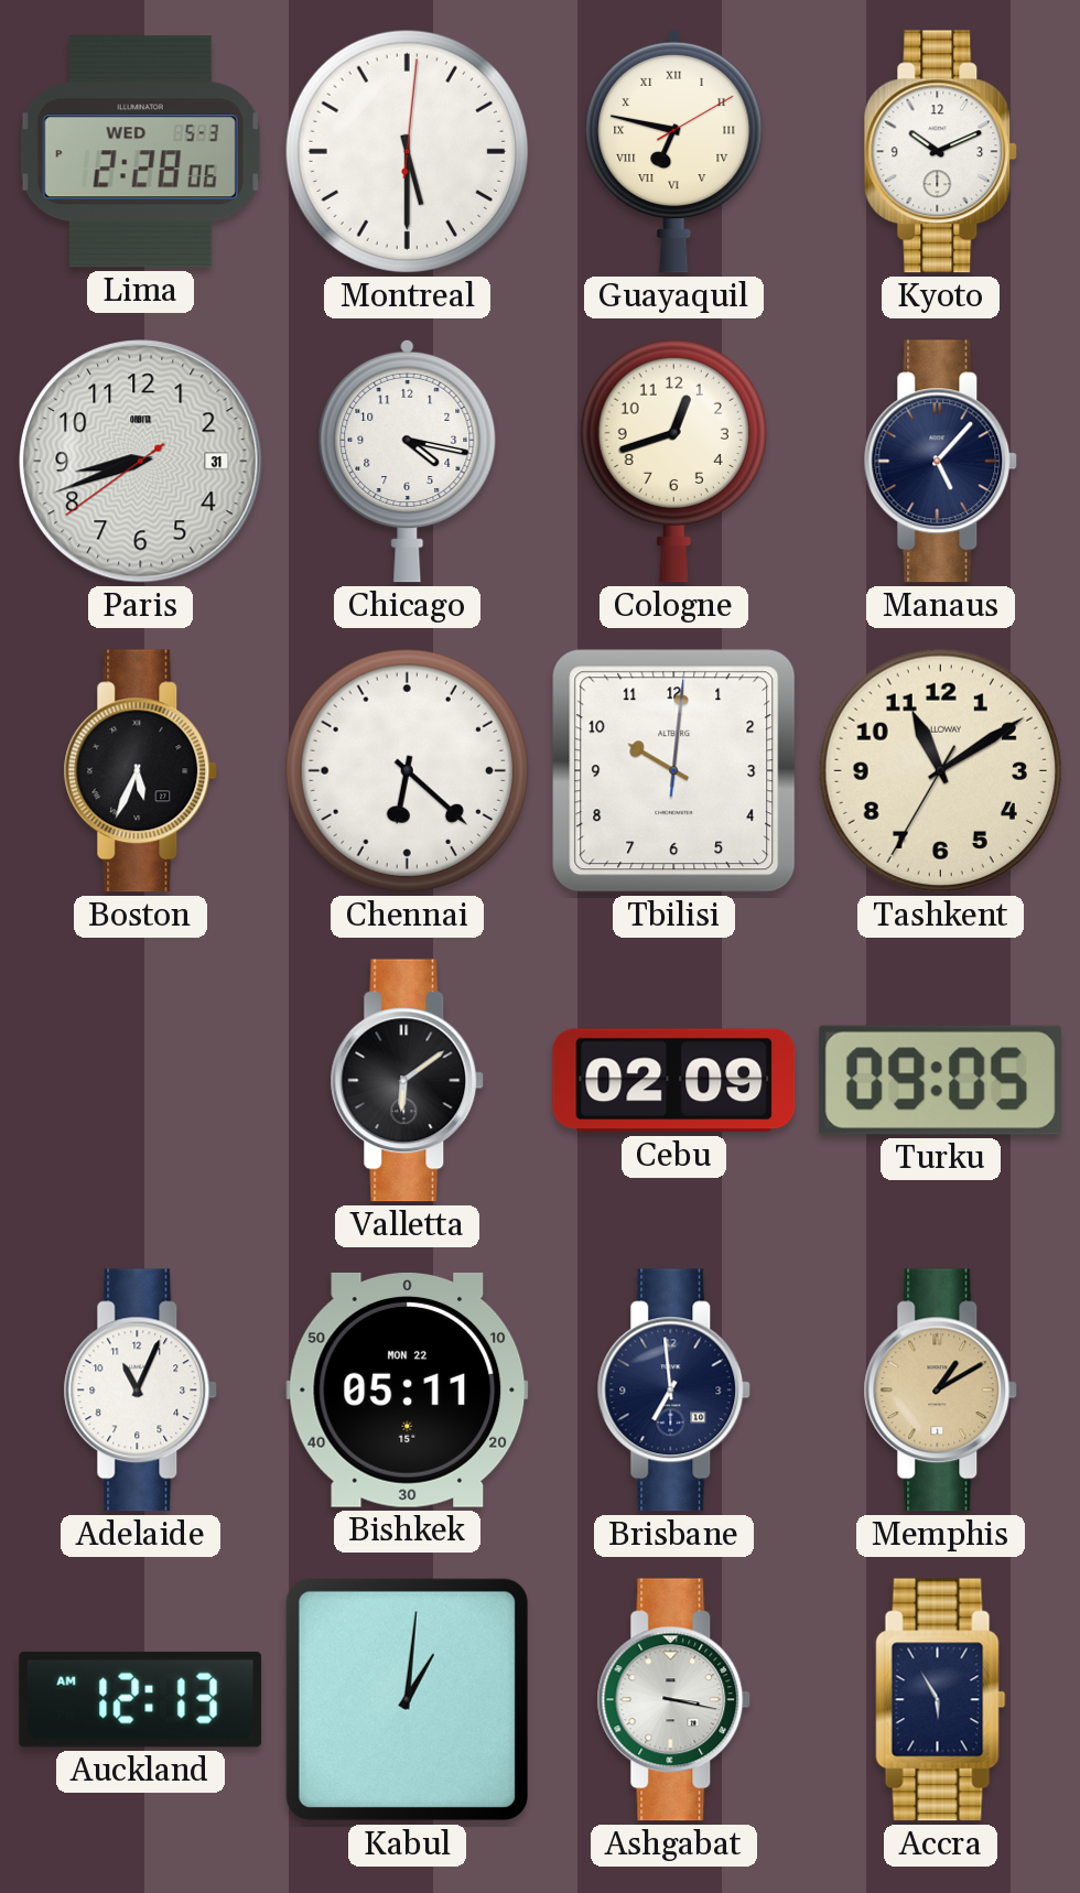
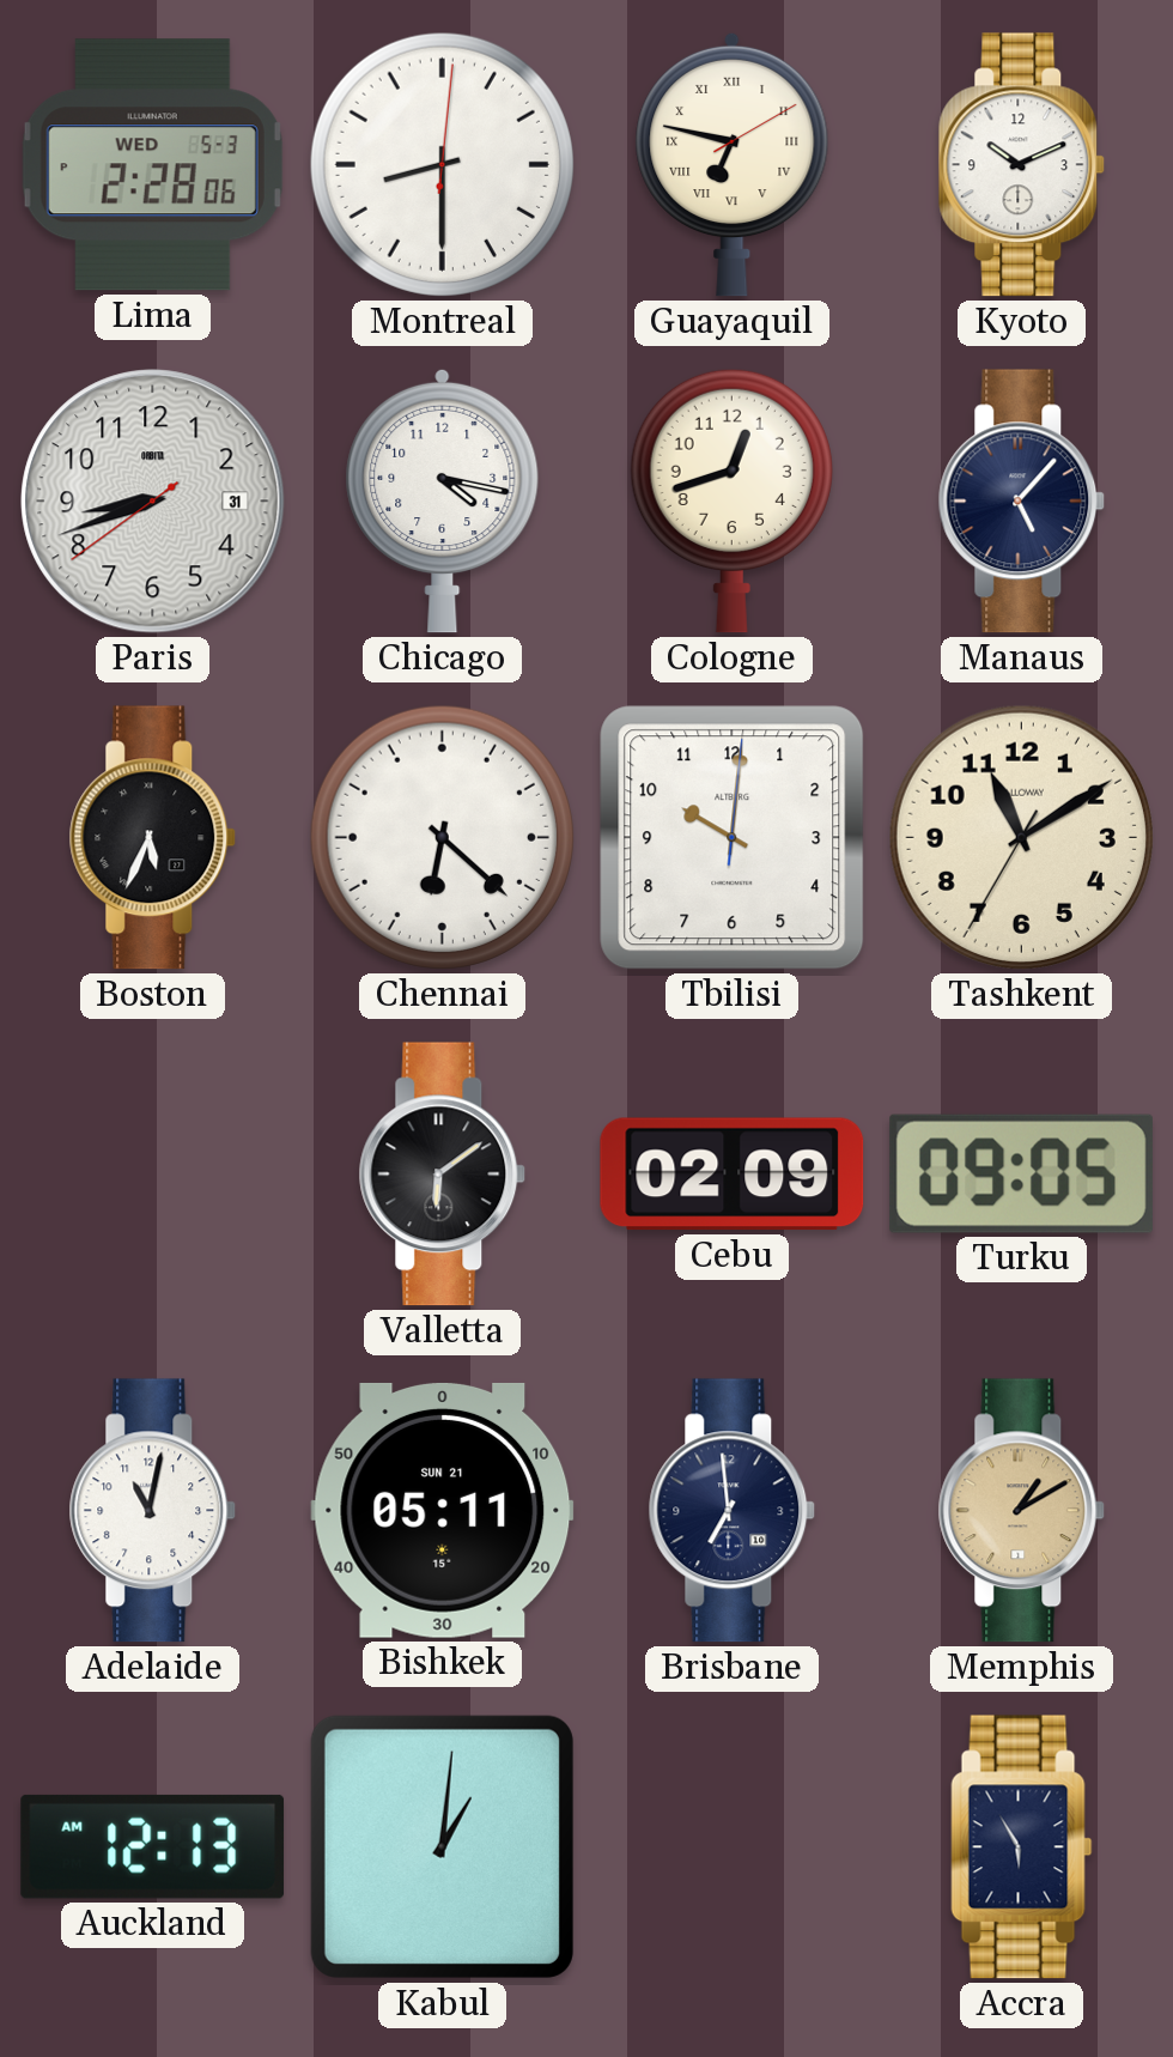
Montreal: 5:30 -> 8:30 (442, 164)
Adelaide: 11:04 -> 11:02 (153, 1511)
Bishkek date: MON 22 -> SUN 21 (443, 1510)
Ashgabat: 3:17 -> none (674, 1700)
